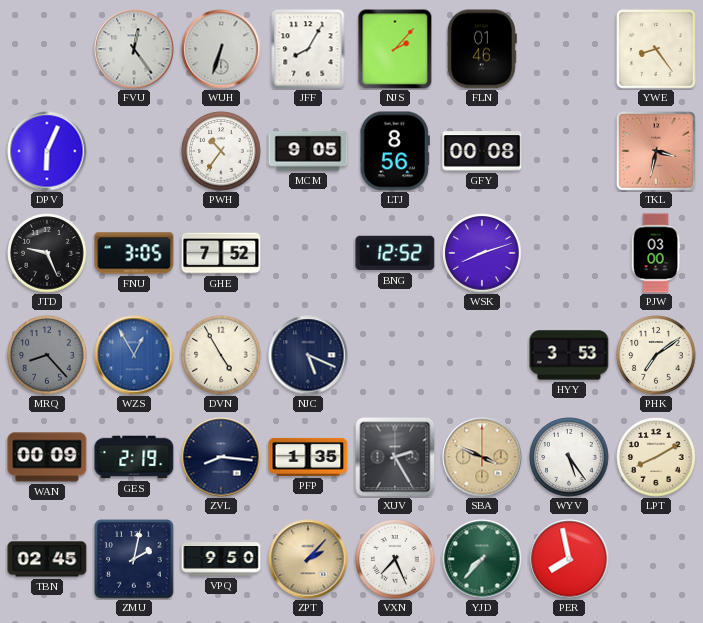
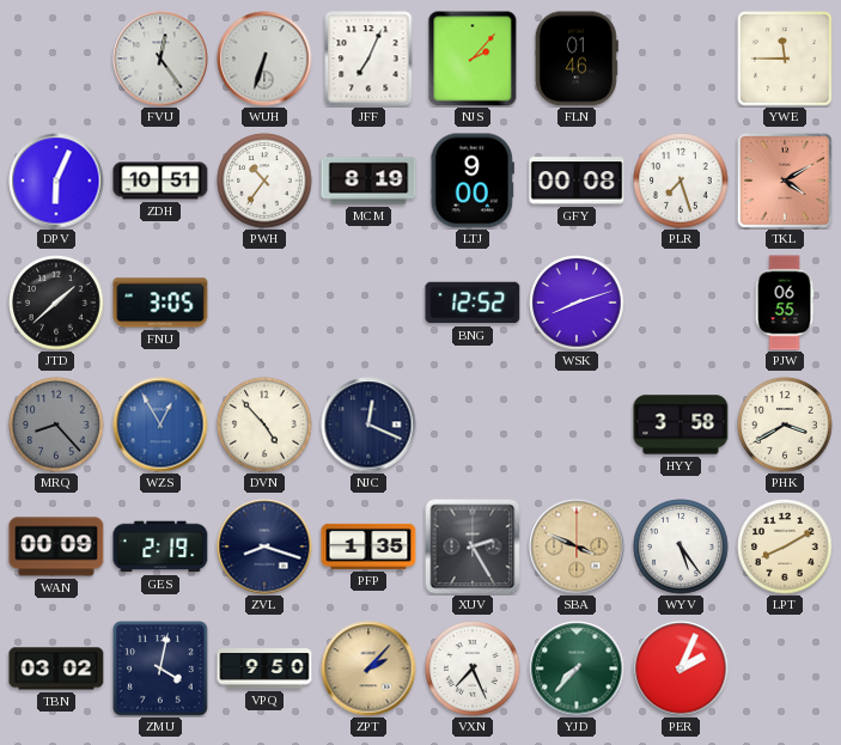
JFF: 8:05 -> 7:04 (368, 59)
YWE: 8:24 -> 11:45 (785, 59)
ZDH: none -> 10:51 (160, 181)
MCM: 9:05 -> 8:19 (368, 181)
LTJ: 8:56 -> 9:00 (473, 181)
PLR: none -> 7:27 (681, 181)
TKL: 3:32 -> 4:10 (785, 181)
JTD: 9:26 -> 1:38 (56, 303)
GHE: 7:52 -> none (221, 253)
PJW: 03:00 -> 06:55 (785, 303)
DVN: 4:55 -> 4:53 (264, 425)
NJC: 5:19 -> 12:19 (368, 425)
HYY: 3:53 -> 3:58 (681, 425)
PHK: 7:09 -> 3:40 (785, 425)
ZVL: 8:16 -> 8:18 (264, 546)
TBN: 02:45 -> 03:02 (56, 668)
ZMU: 2:02 -> 4:02 (160, 668)
PER: 7:58 -> 2:04 (681, 668)
